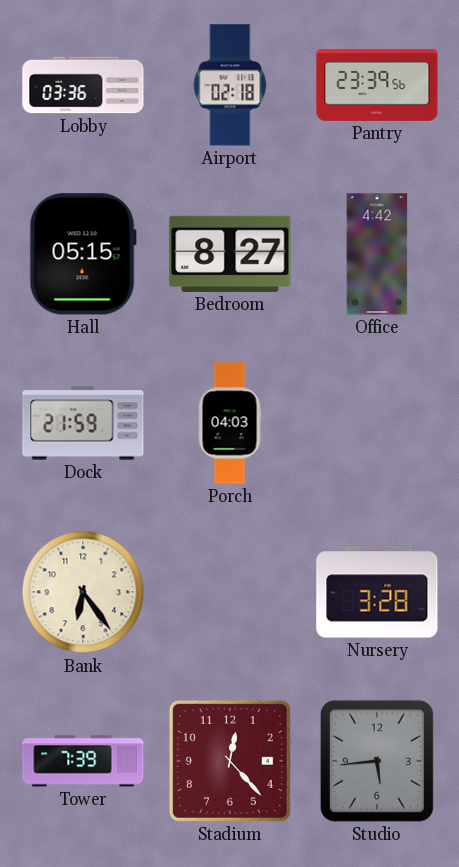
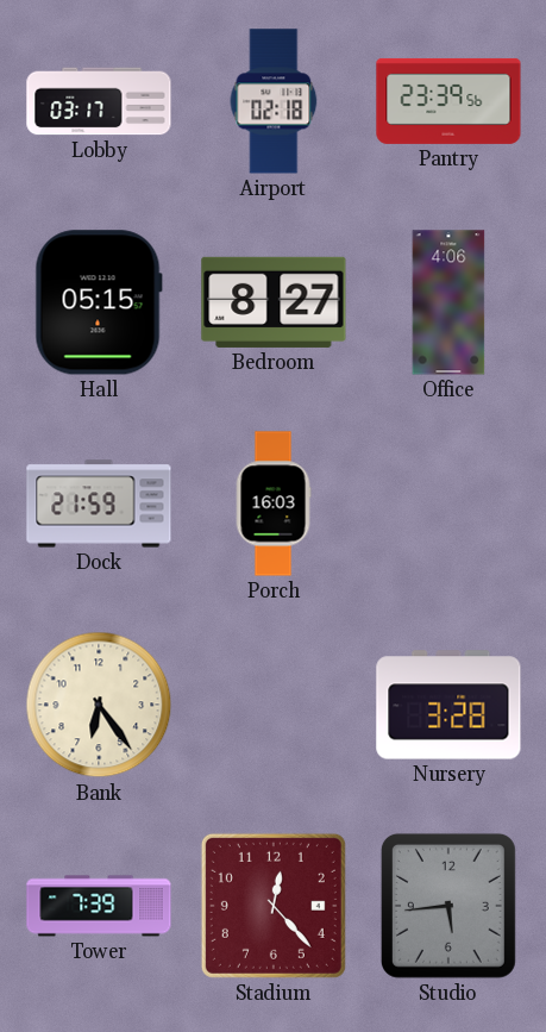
Lobby: 03:36 -> 03:17 (99, 101)
Office: 4:42 -> 4:06 (448, 302)
Porch: 04:03 -> 16:03 (274, 504)
